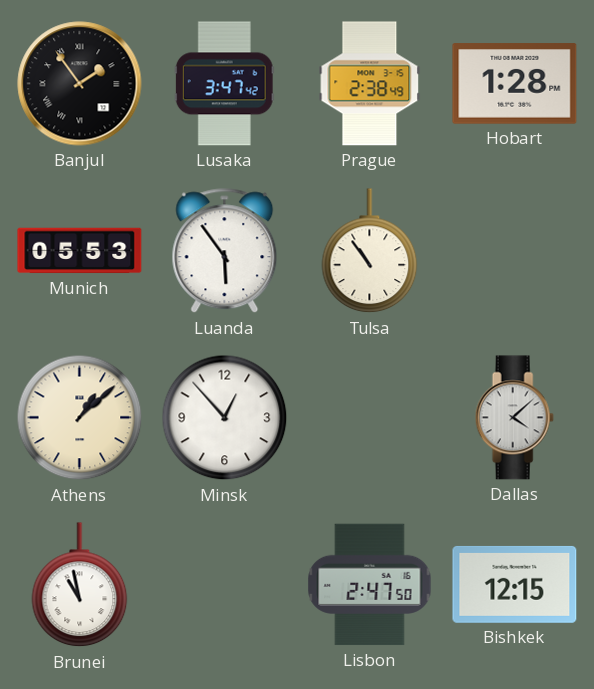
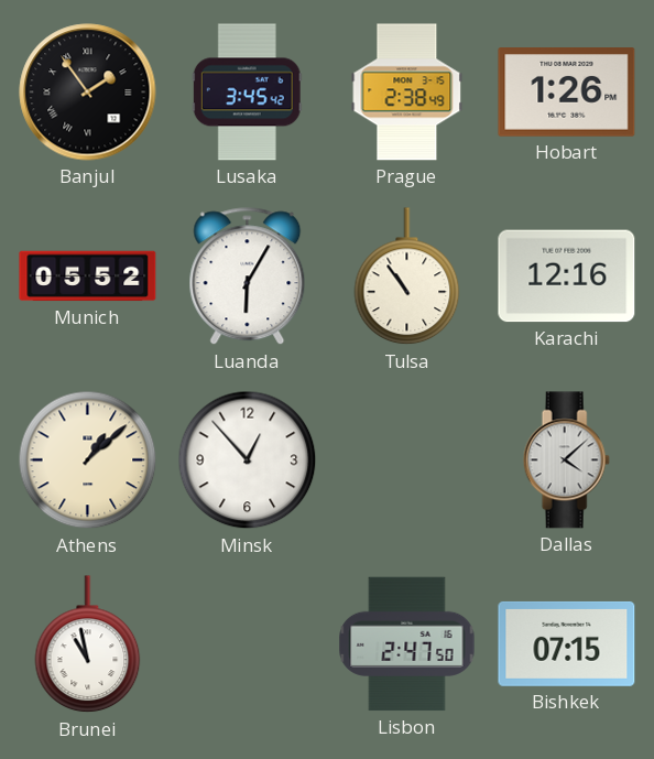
Lusaka: 3:47 -> 3:45 (247, 93)
Hobart: 1:28 -> 1:26 (567, 93)
Munich: 05:53 -> 05:52 (88, 277)
Luanda: 5:54 -> 6:05 (248, 277)
Karachi: none -> 12:16 (567, 277)
Bishkek: 12:15 -> 07:15 (567, 643)
